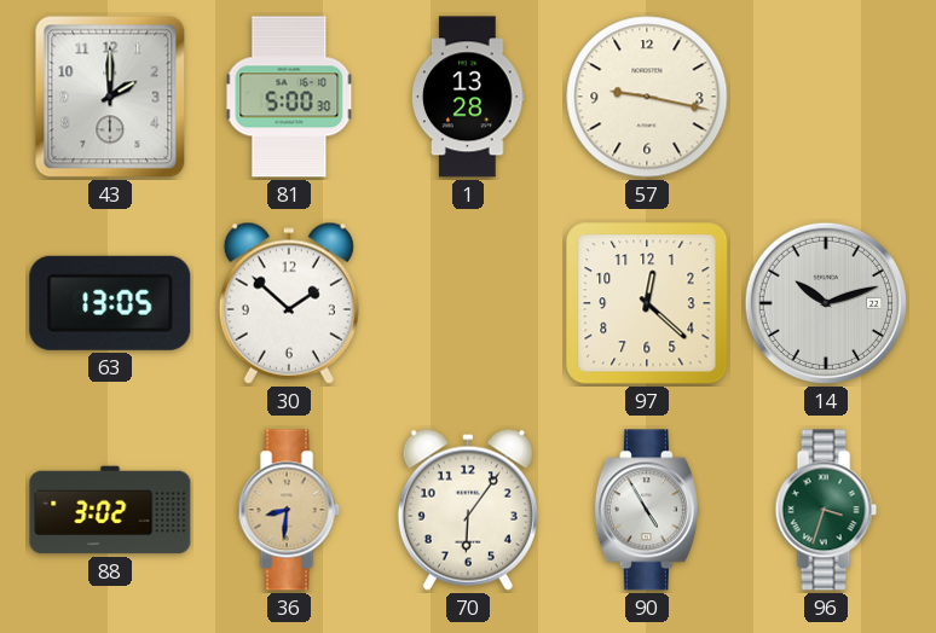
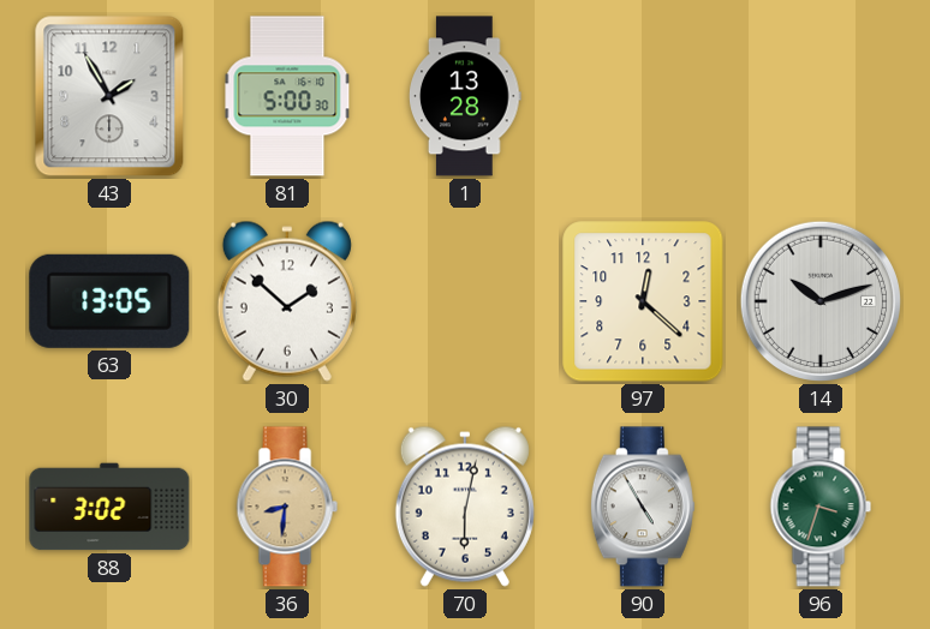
43: 2:00 -> 1:55 (109, 96)
57: 9:17 -> none (647, 97)
70: 6:06 -> 6:02 (465, 507)
